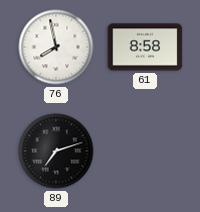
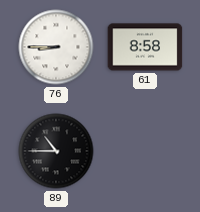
76: 7:58 -> 8:45 (56, 47)
89: 7:12 -> 10:45 (56, 151)
